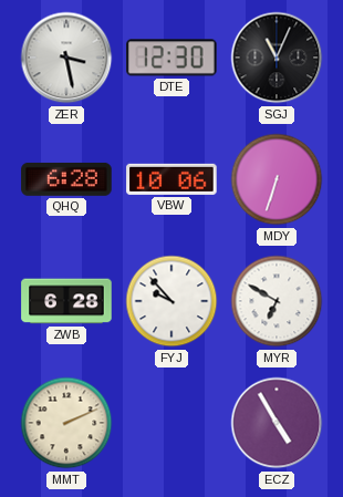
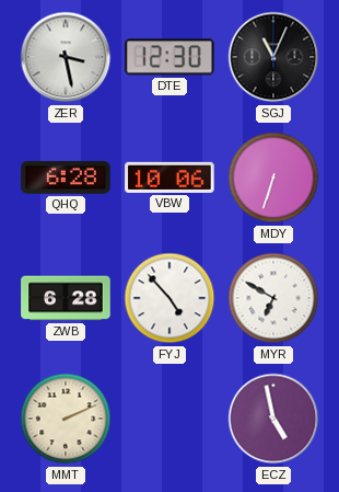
FYJ: 9:53 -> 4:53 (169, 298)
ECZ: 4:55 -> 4:58 (273, 419)
